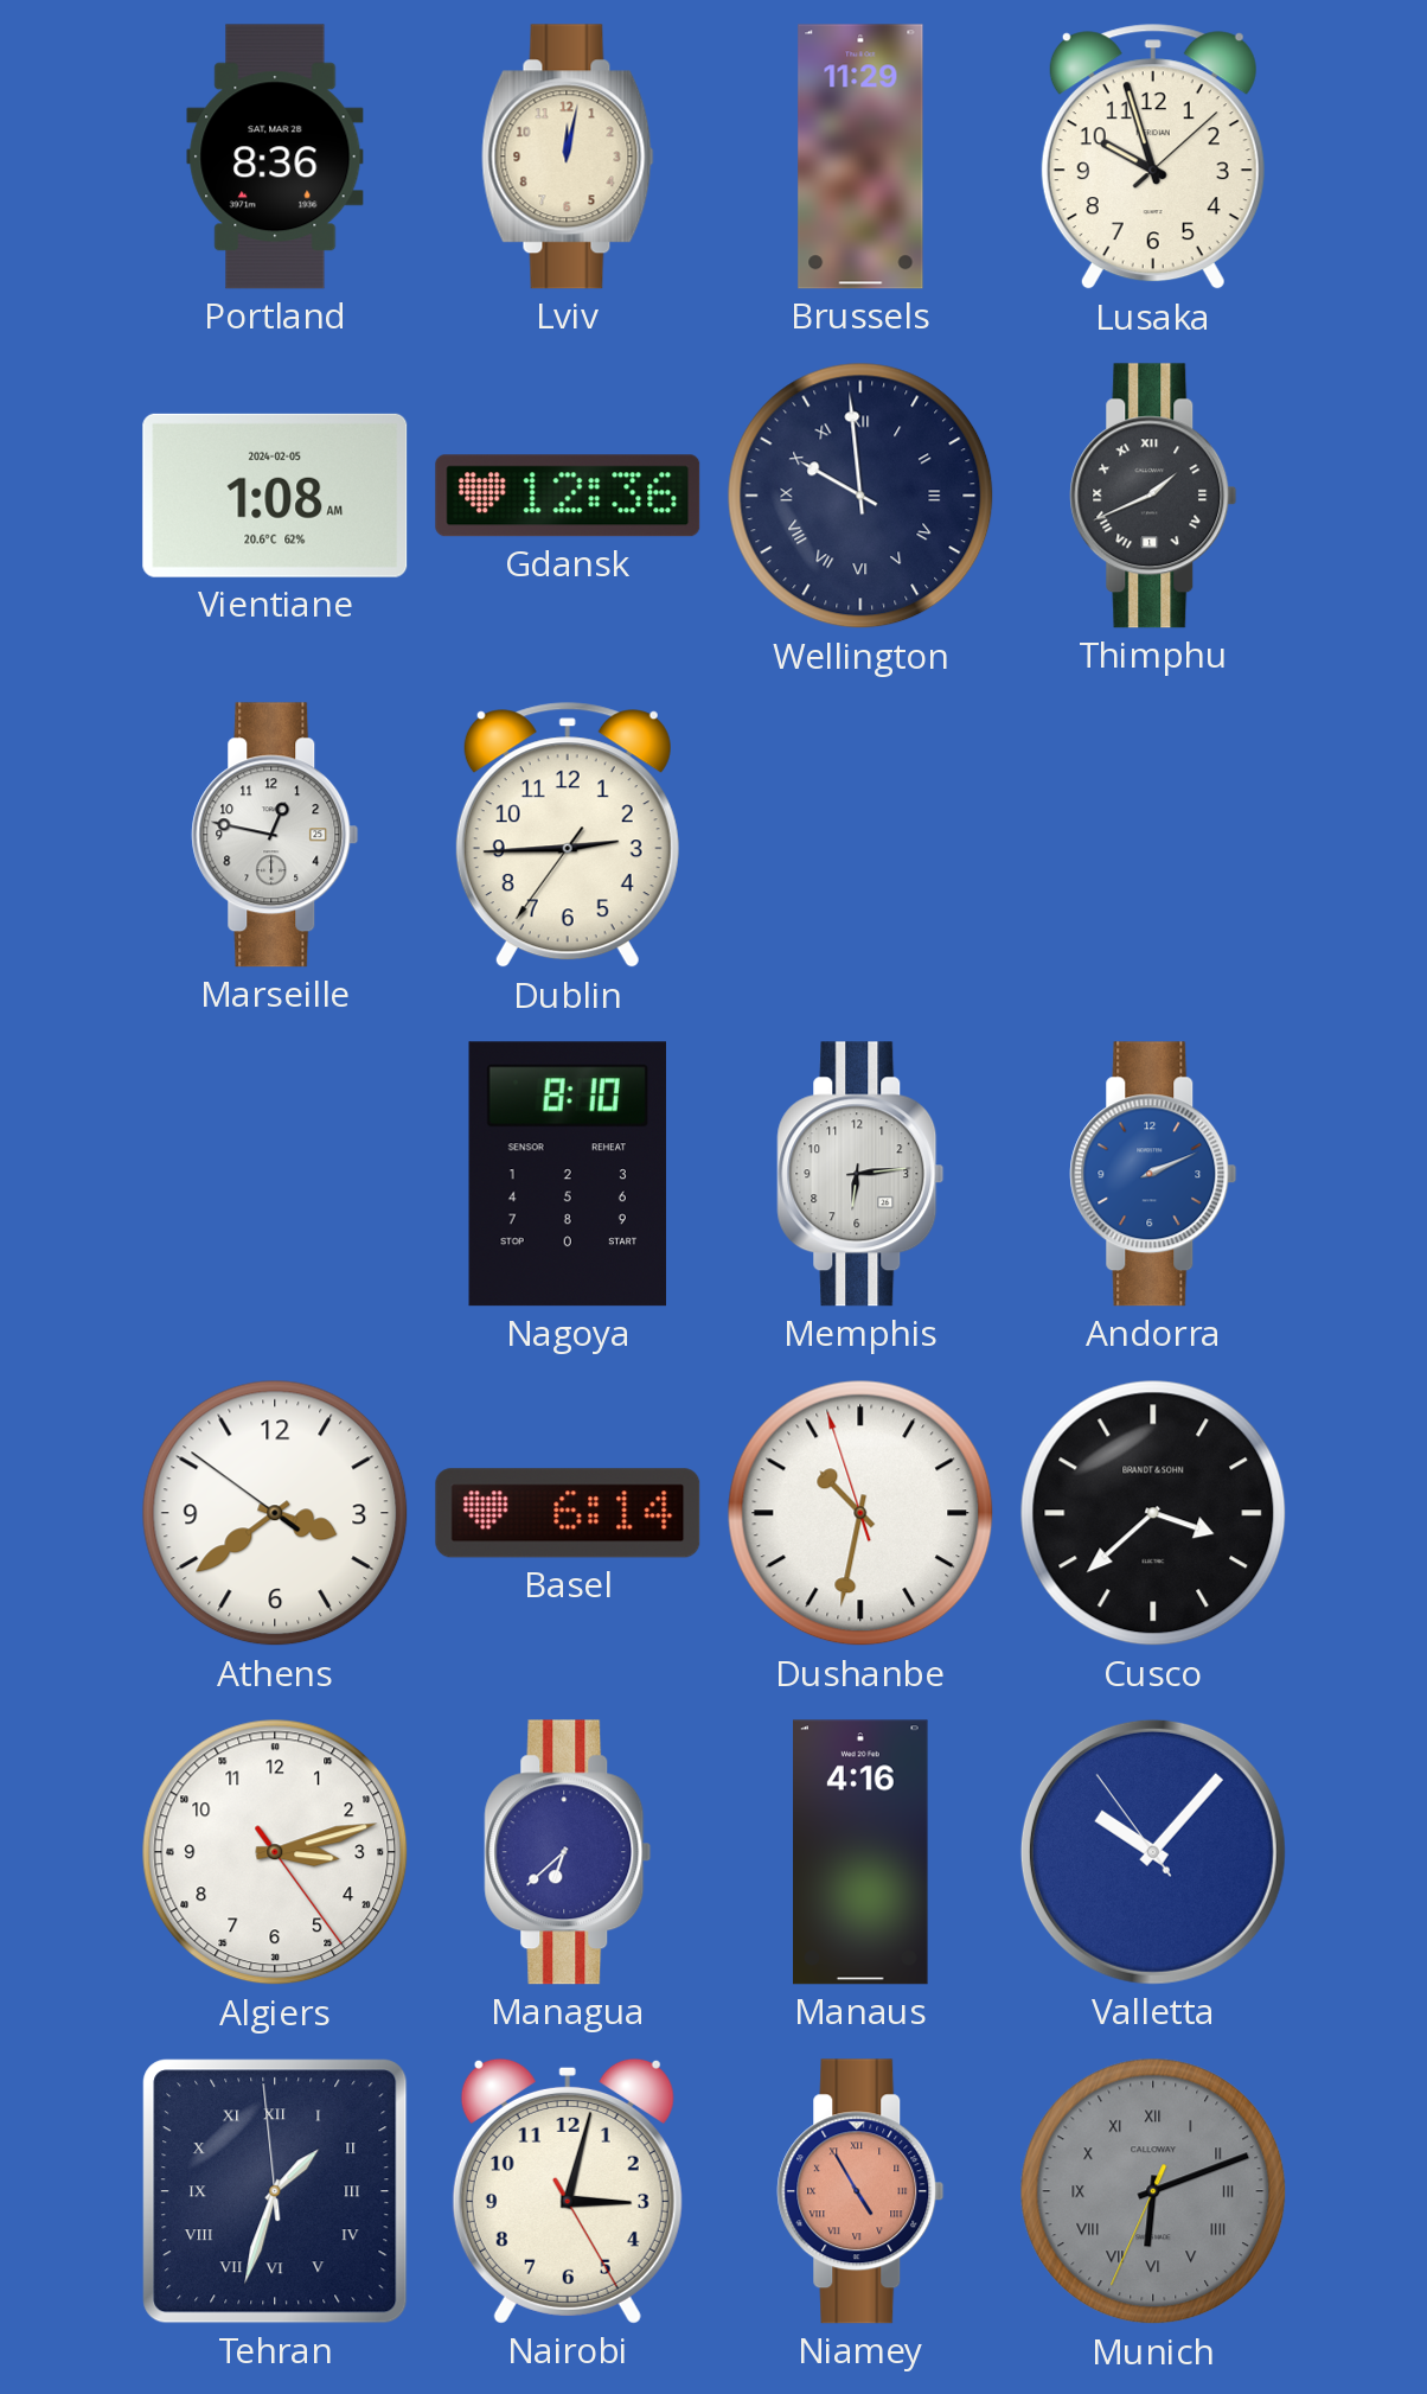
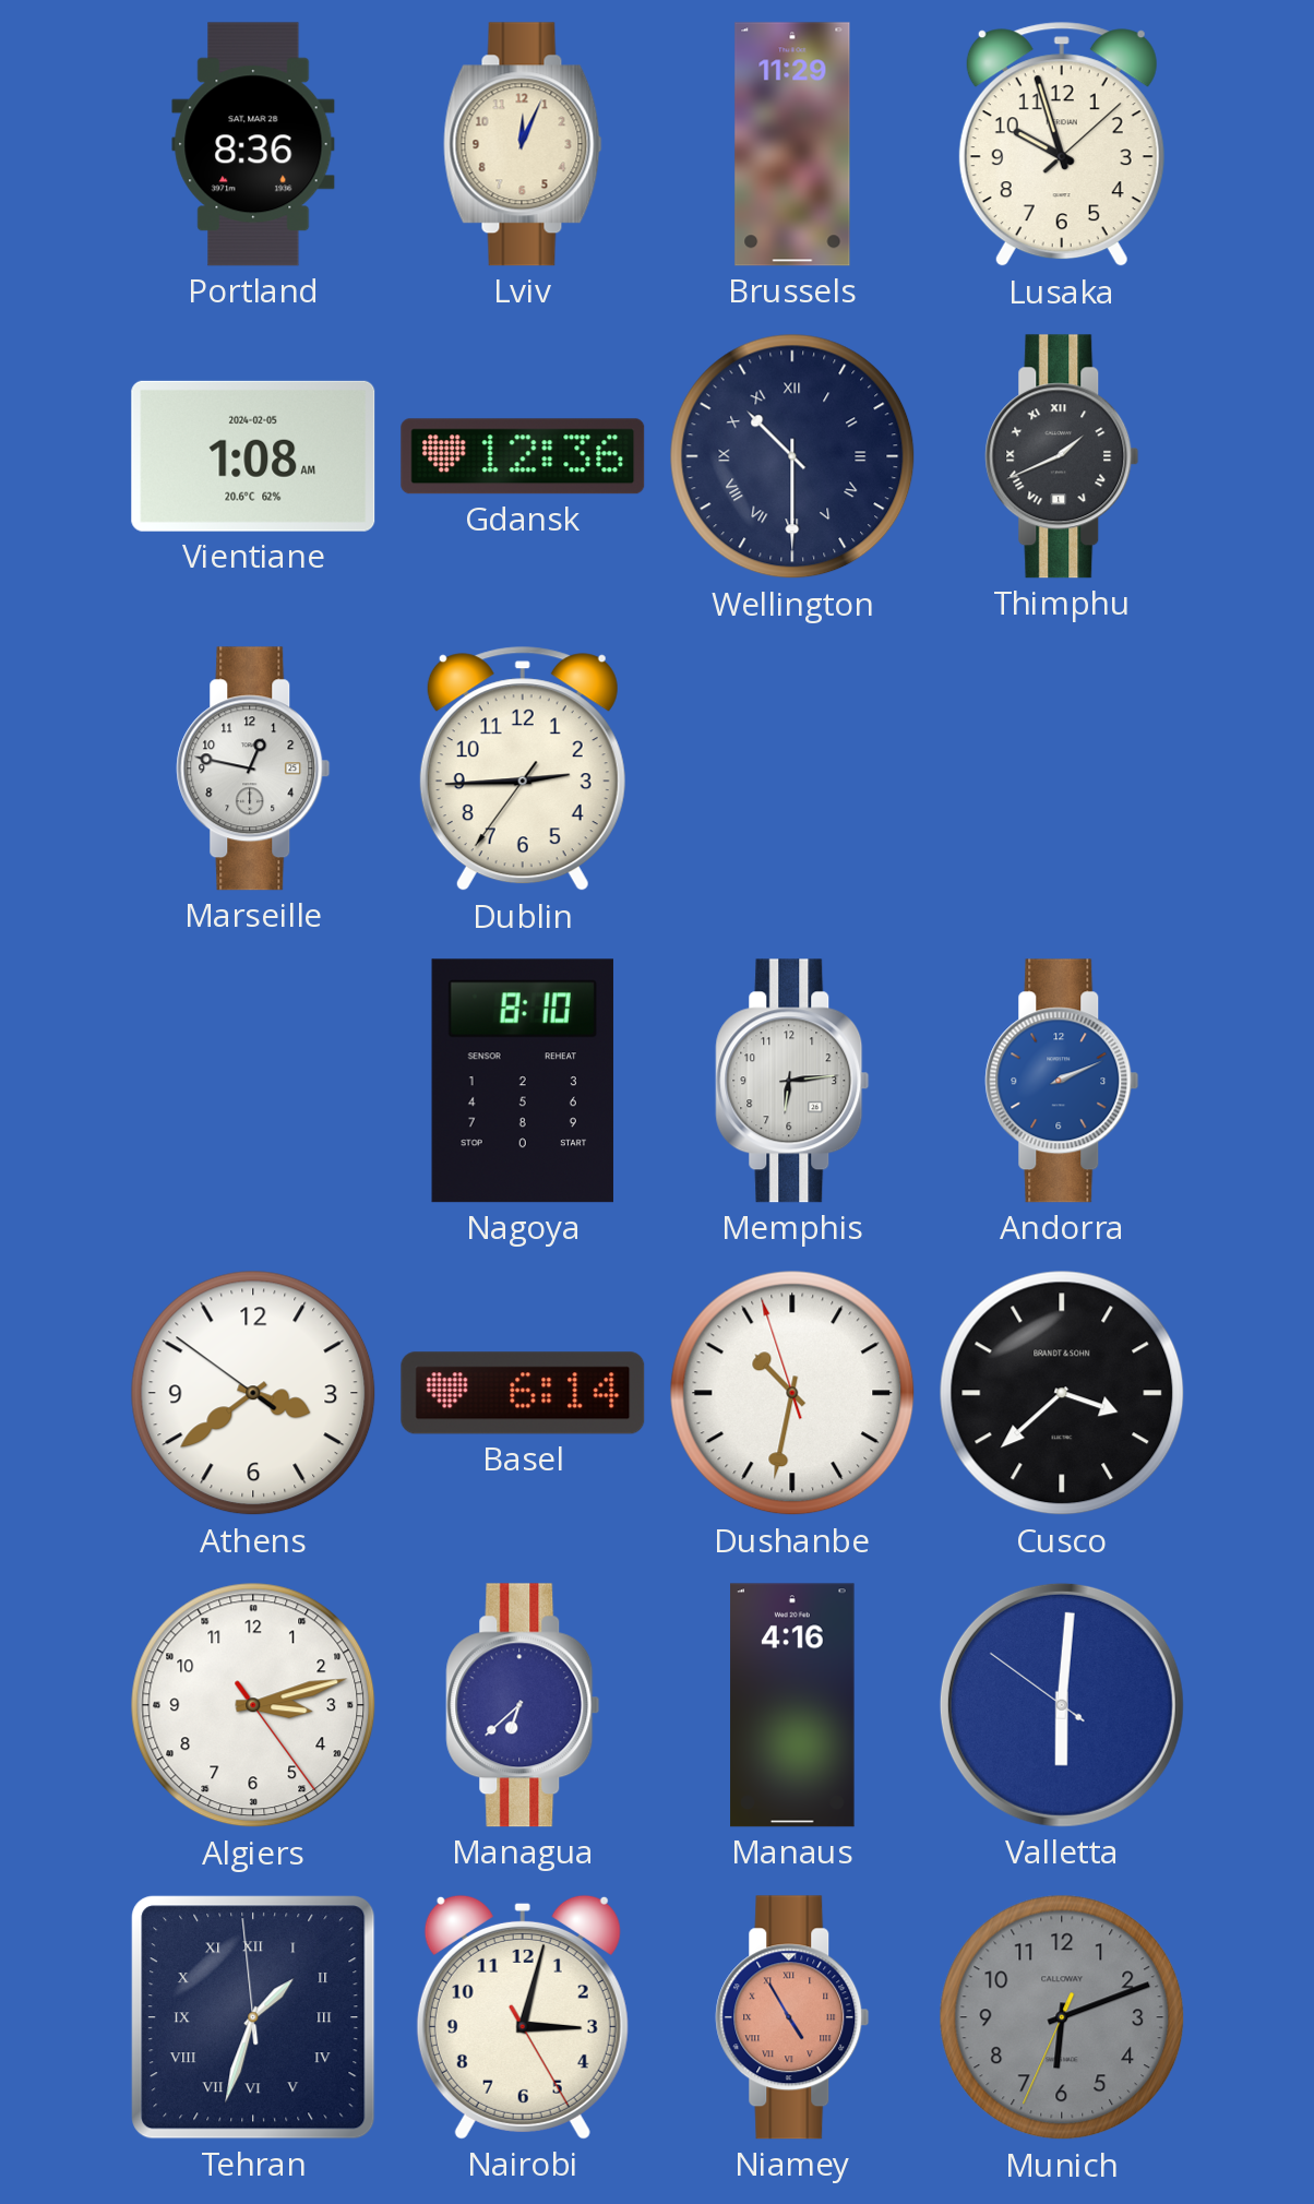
Lviv: 12:02 -> 12:04 (523, 144)
Wellington: 9:59 -> 10:30 (792, 456)
Valletta: 10:06 -> 6:00 (1062, 1705)
Munich numerals: Roman -> Arabic (1062, 2017)
